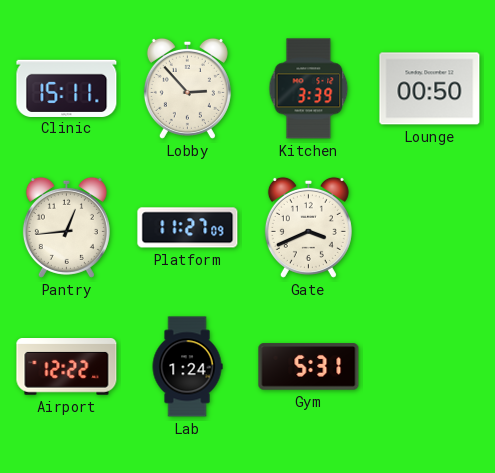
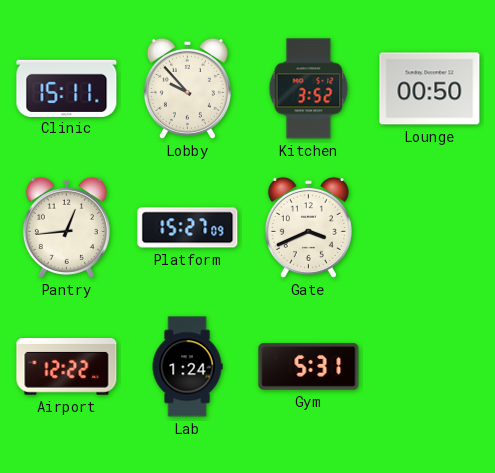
Lobby: 2:53 -> 9:53 (187, 88)
Kitchen: 3:39 -> 3:52 (309, 89)
Platform: 11:27 -> 15:27 (188, 228)
